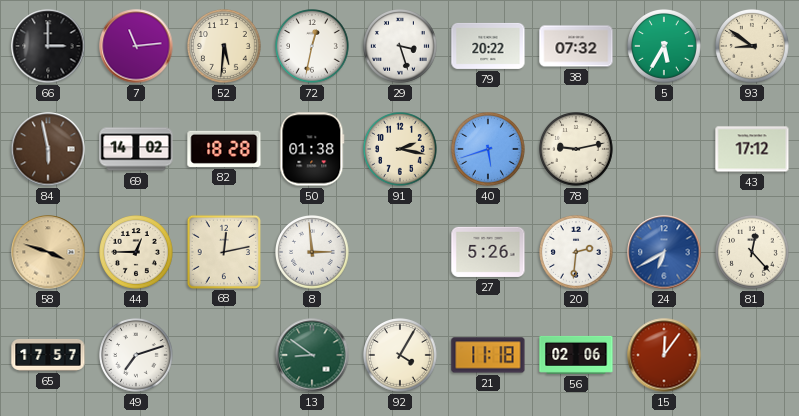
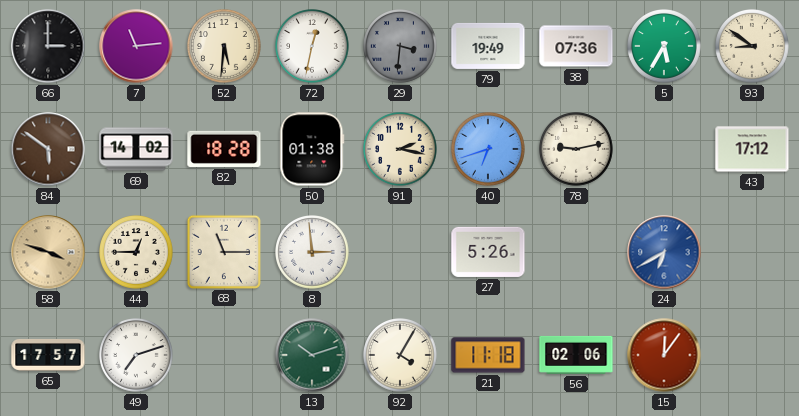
29: 3:27 -> 3:31 (401, 47)
29 dial: white -> grey (401, 47)
79: 20:22 -> 19:49 (488, 46)
38: 07:32 -> 07:36 (576, 46)
84: 5:58 -> 5:51 (48, 149)
40: 5:42 -> 6:42 (489, 150)
68: 12:13 -> 11:15 (223, 251)
20: 2:31 -> none (577, 253)
81: 12:23 -> none (753, 253)
13: 8:51 -> 10:12 (312, 355)
